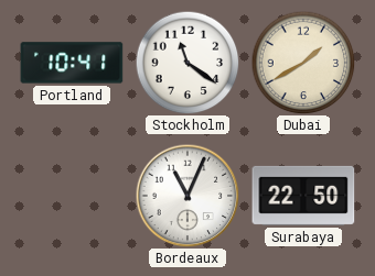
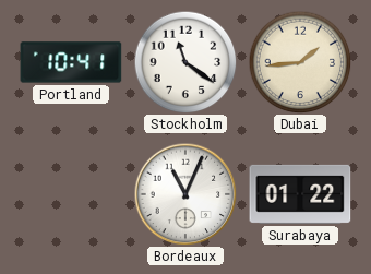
Dubai: 1:40 -> 1:44 (300, 62)
Surabaya: 22:50 -> 01:22 (300, 194)
